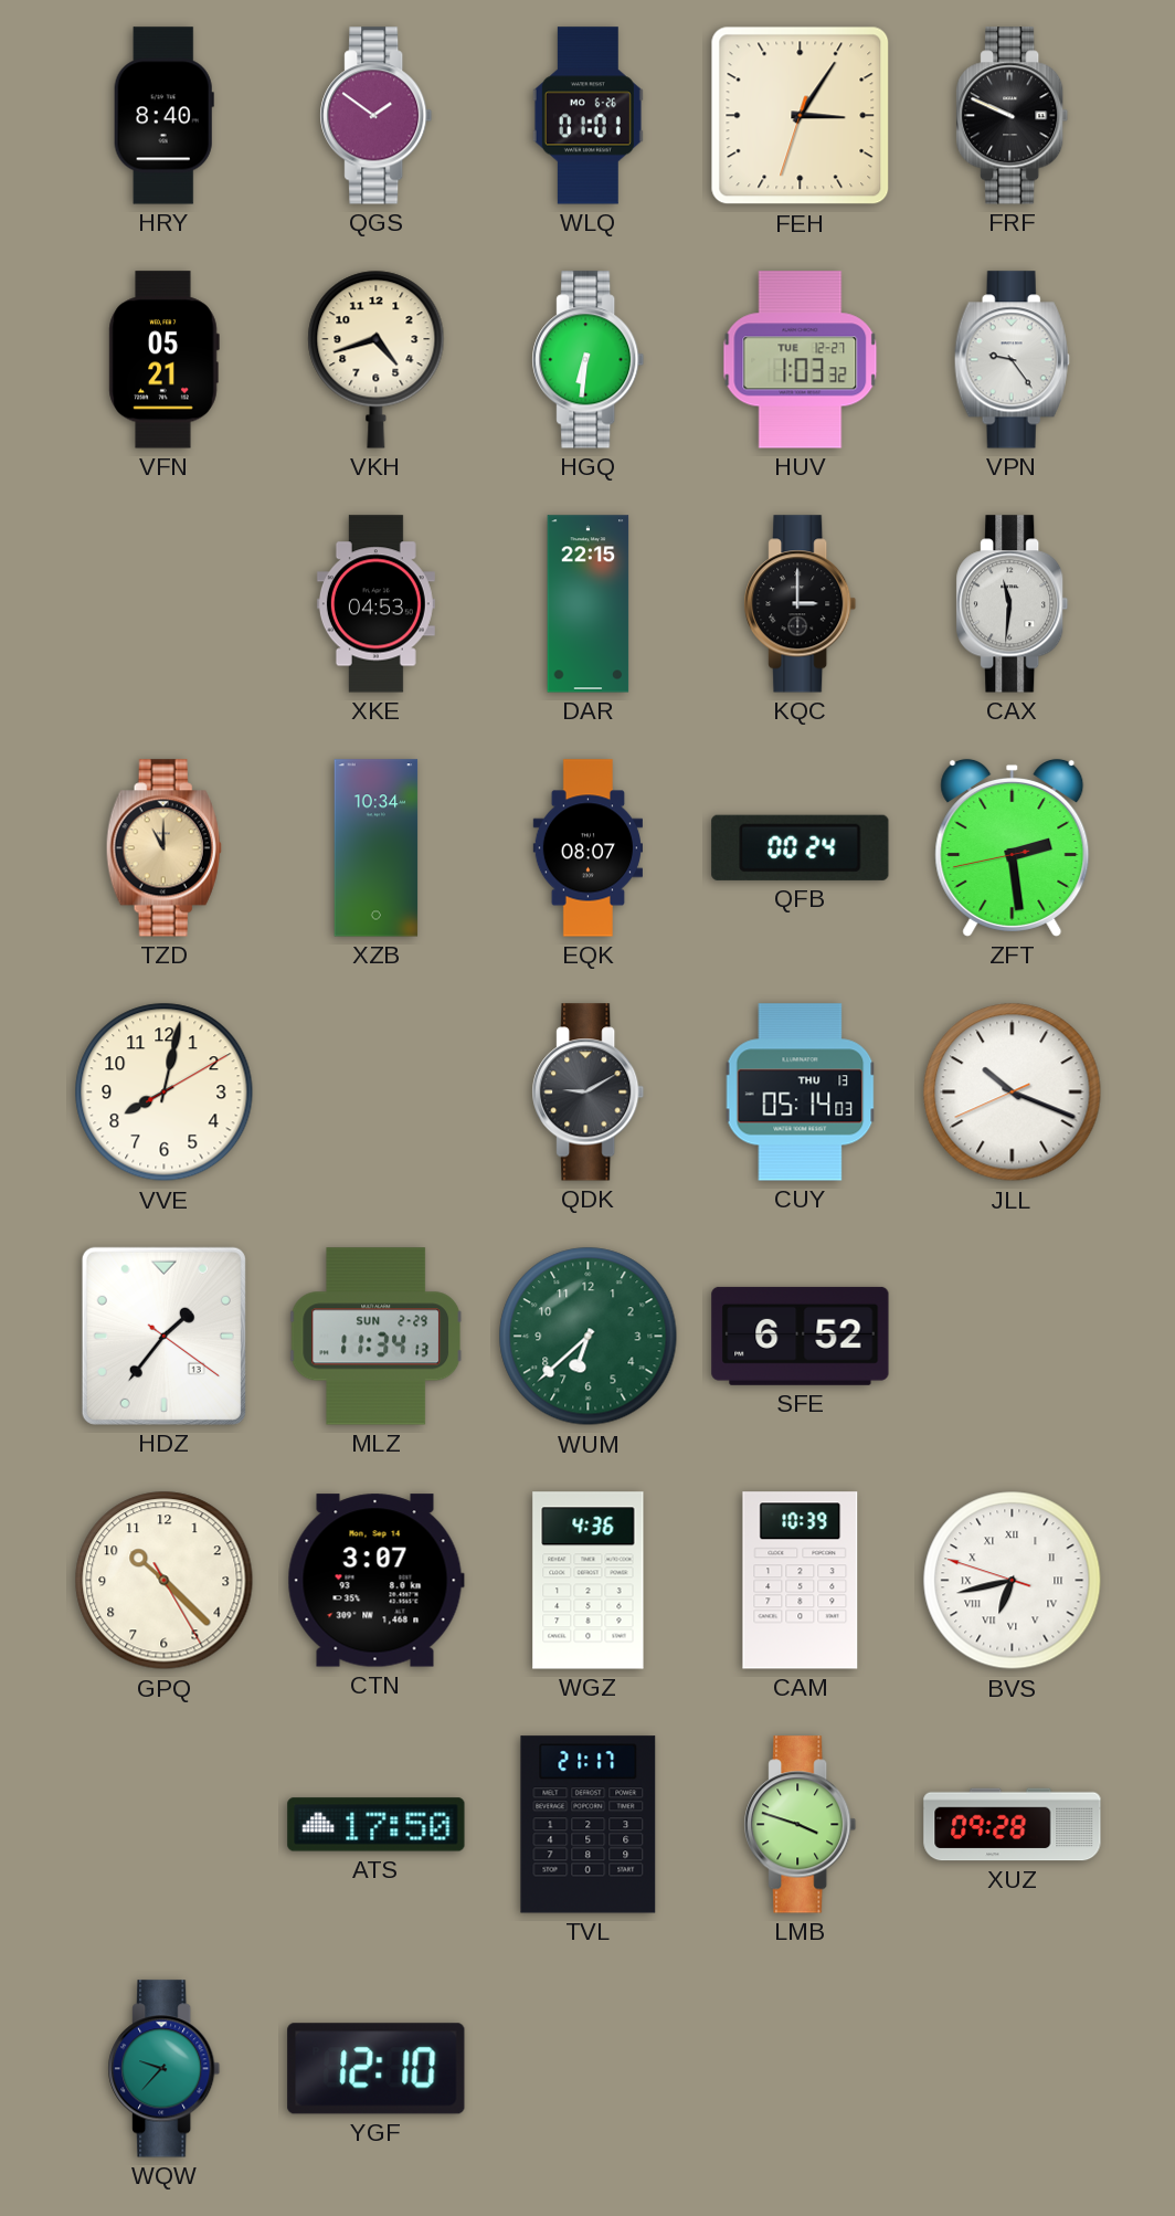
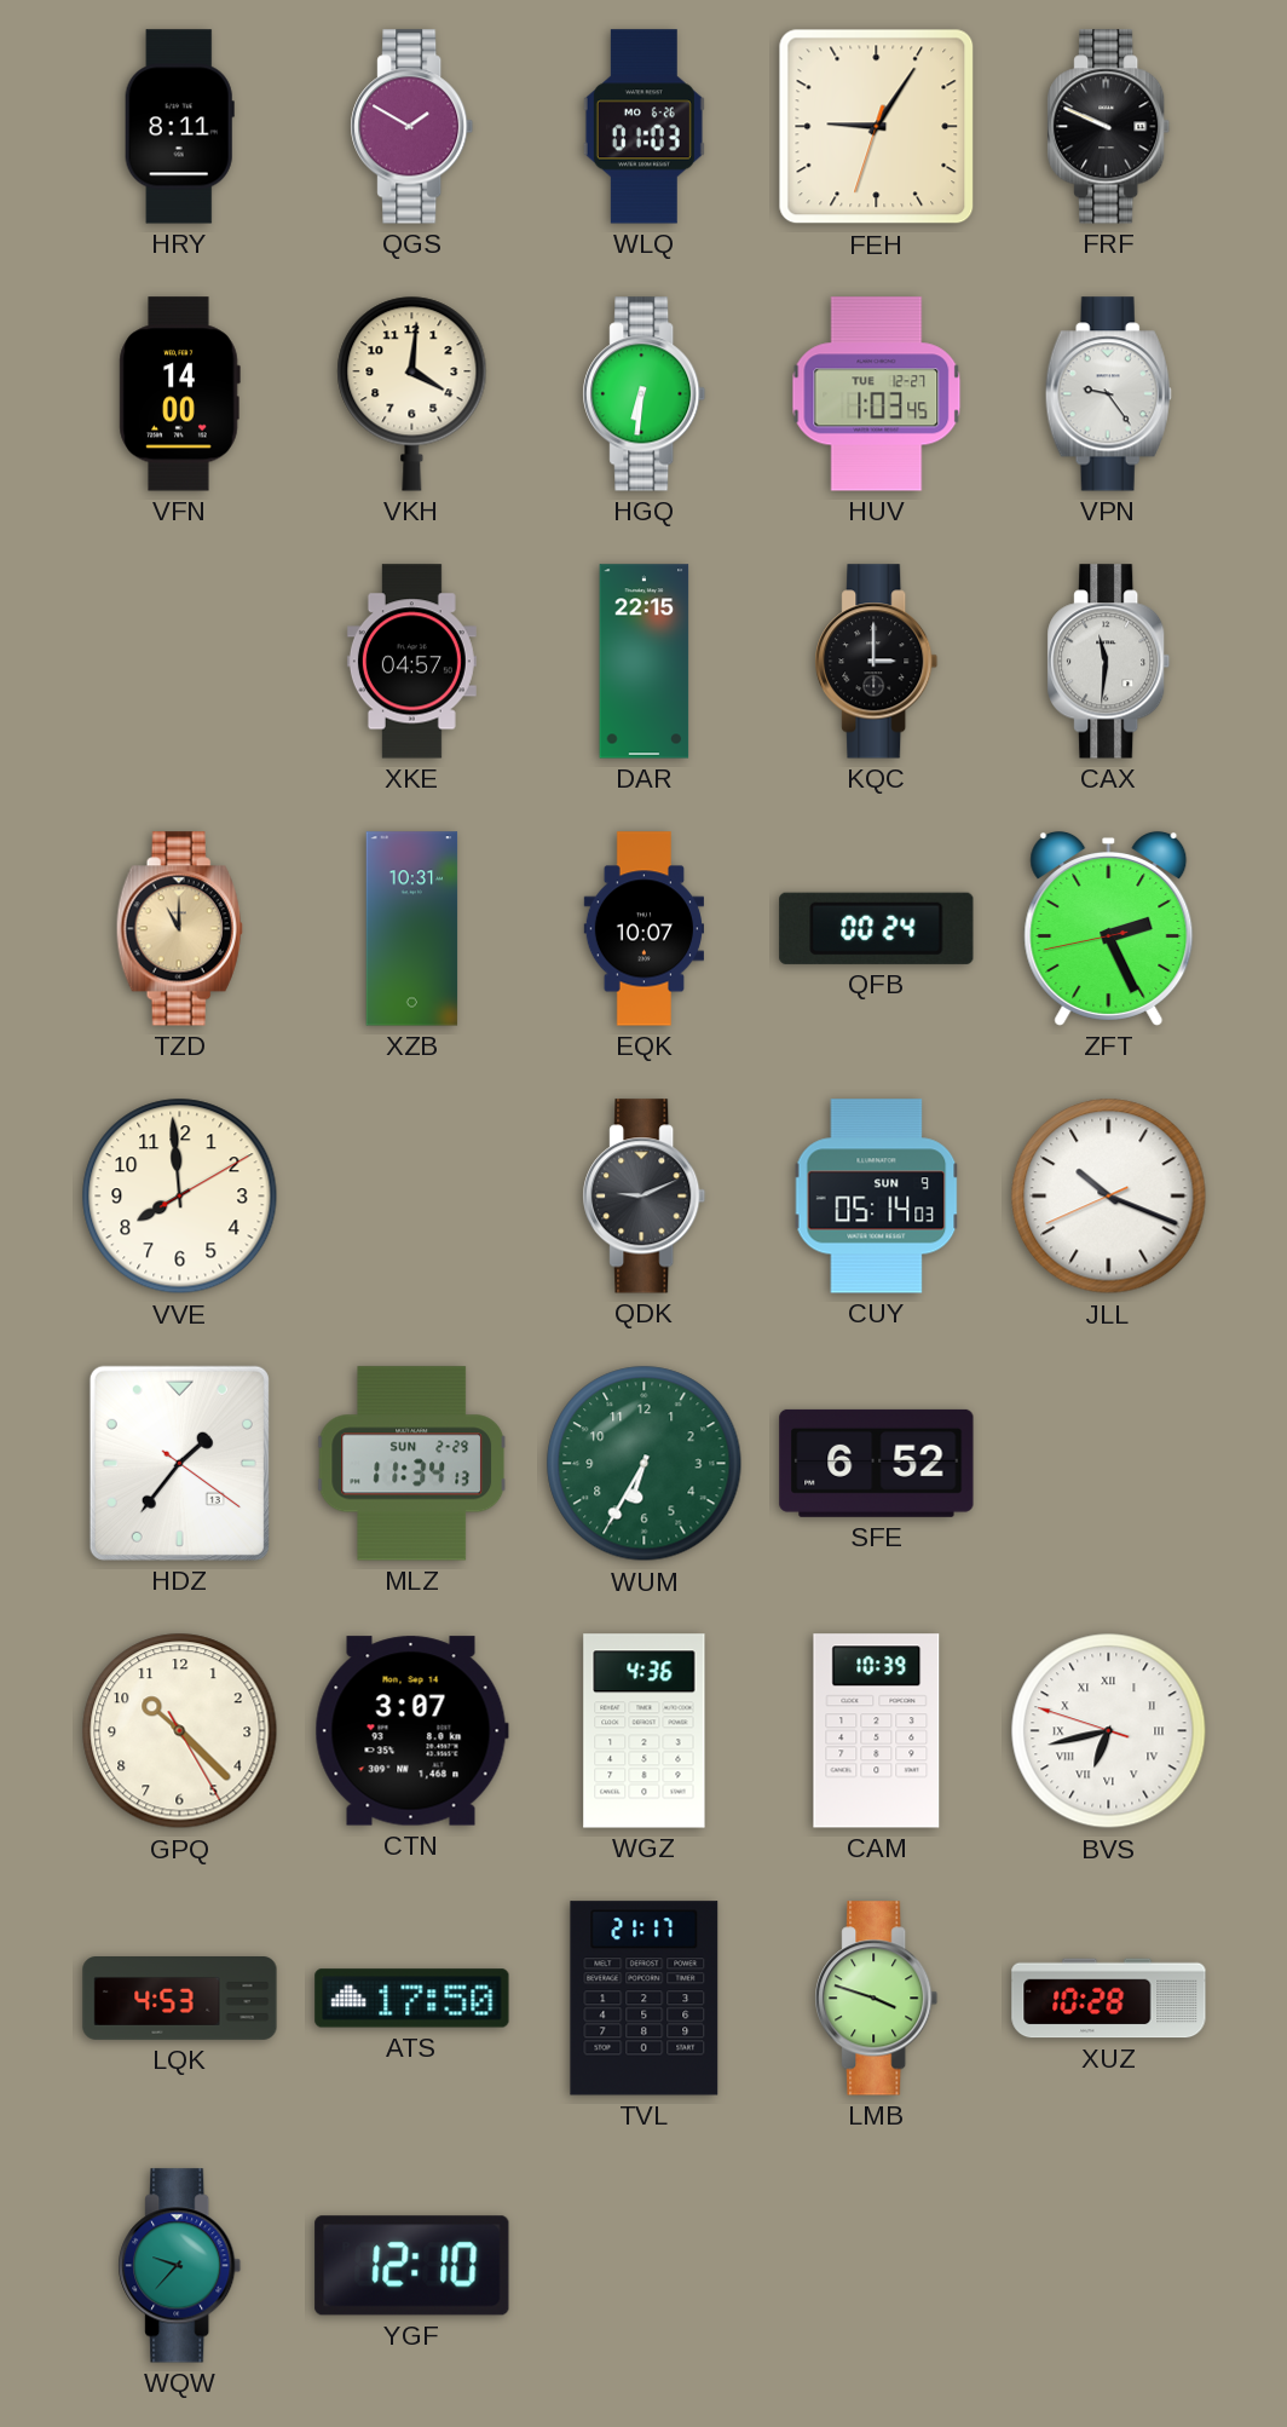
HRY: 8:40 -> 8:11 (179, 127)
QGS: 1:51 -> 1:50 (412, 127)
WLQ: 01:01 -> 01:03 (643, 127)
FEH: 3:05 -> 9:05 (877, 127)
VFN: 05:21 -> 14:00 (179, 394)
VKH: 4:42 -> 4:01 (412, 393)
HUV: 1:03:32 -> 1:03:45 (877, 394)
XKE: 04:53 -> 04:57 (411, 662)
XZB: 10:34 -> 10:31 (412, 929)
EQK: 08:07 -> 10:07 (643, 929)
ZFT: 2:28 -> 2:25 (1109, 928)
VVE: 8:02 -> 7:59 (180, 1197)
QDK: 9:10 -> 9:11 (645, 1197)
CUY date: THU 13 -> SUN 9 (877, 1197)
WUM: 6:38 -> 6:35 (645, 1464)
LQK: none -> 4:53 (180, 1999)
XUZ: 09:28 -> 10:28 (1109, 1999)
